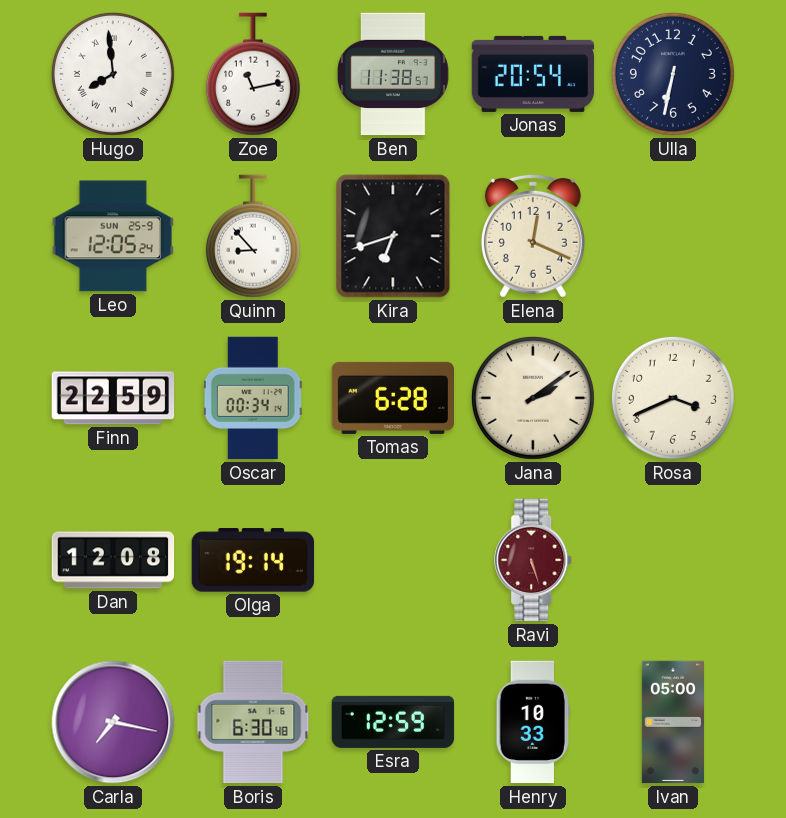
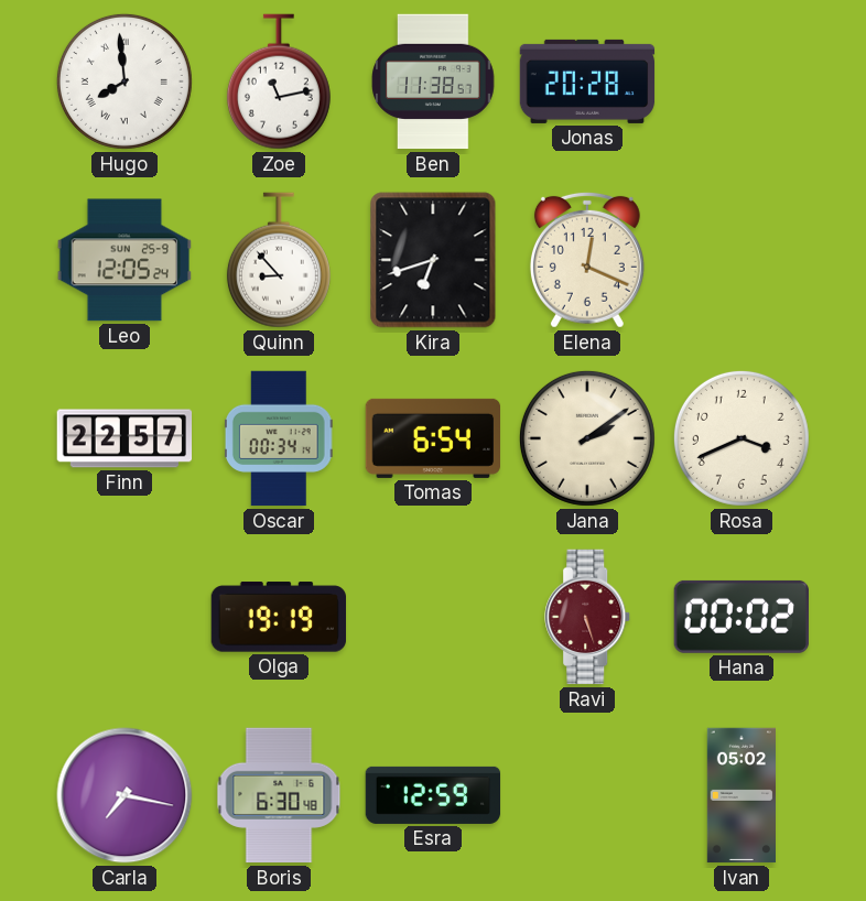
Jonas: 20:54 -> 20:28 (587, 82)
Ulla: 6:32 -> none (673, 74)
Finn: 22:59 -> 22:57 (125, 438)
Tomas: 6:28 -> 6:54 (433, 438)
Dan: 12:08 -> none (113, 560)
Olga: 19:14 -> 19:19 (278, 617)
Hana: none -> 00:02 (740, 617)
Henry: 10:33 -> none (533, 722)
Ivan: 05:00 -> 05:02 (740, 795)
